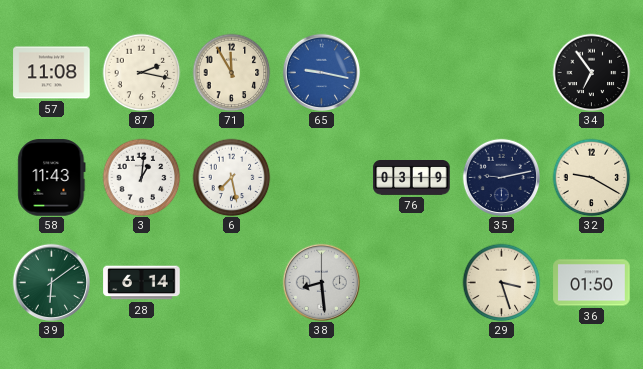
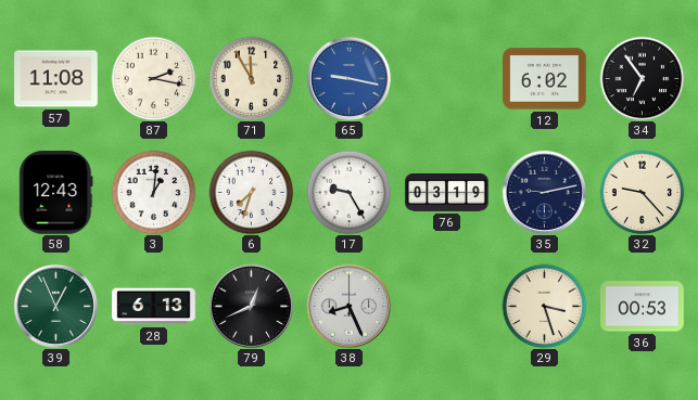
12: none -> 6:02 (545, 79)
58: 11:43 -> 12:43 (56, 193)
6: 7:28 -> 7:33 (251, 192)
17: none -> 9:25 (348, 192)
32: 9:20 -> 9:23 (642, 192)
39: 6:09 -> 12:56 (55, 306)
28: 6:14 -> 6:13 (154, 307)
79: none -> 12:41 (251, 306)
38: 8:29 -> 8:26 (348, 306)
36: 01:50 -> 00:53 (643, 307)
